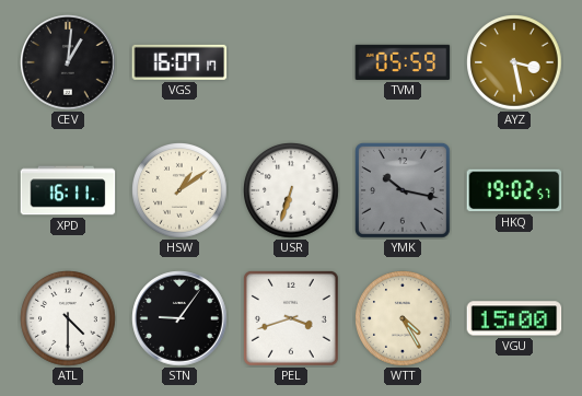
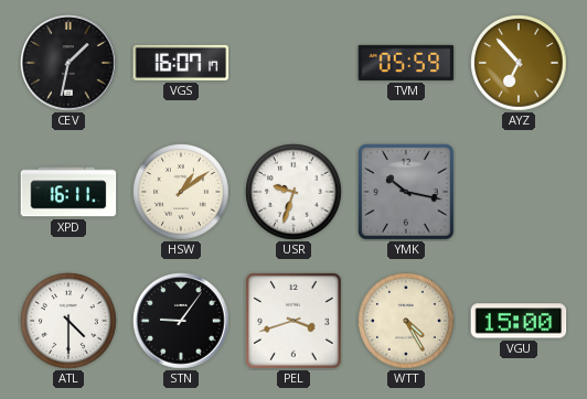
CEV: 1:01 -> 1:32 (68, 63)
AYZ: 3:28 -> 6:53 (519, 63)
USR: 6:33 -> 9:33 (293, 192)
HKQ: 19:02 -> none (514, 190)
